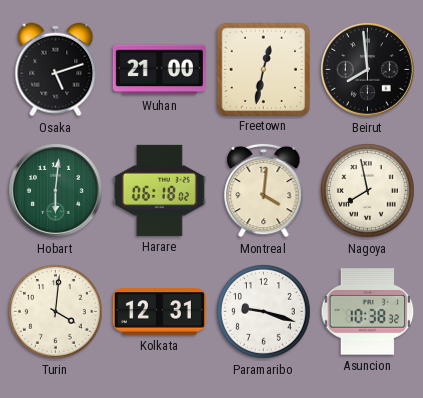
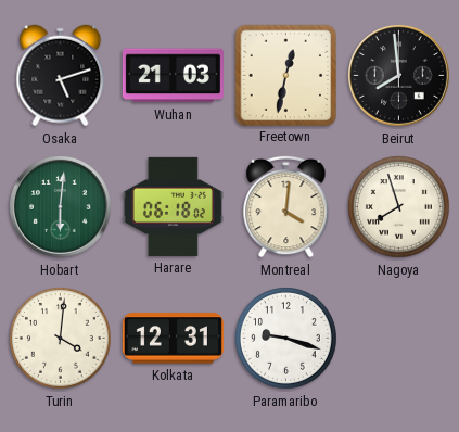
Wuhan: 21:00 -> 21:03 (173, 76)
Nagoya: 7:58 -> 7:57 (399, 207)
Asuncion: 10:38 -> none (368, 312)
